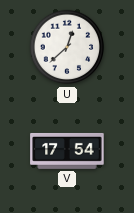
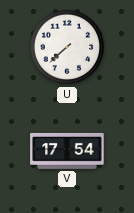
U: 12:38 -> 7:38 (67, 47)
